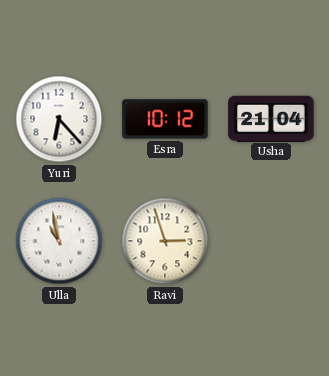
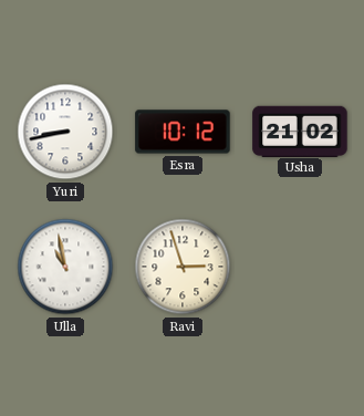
Yuri: 6:23 -> 8:43 (65, 132)
Usha: 21:04 -> 21:02 (300, 131)
